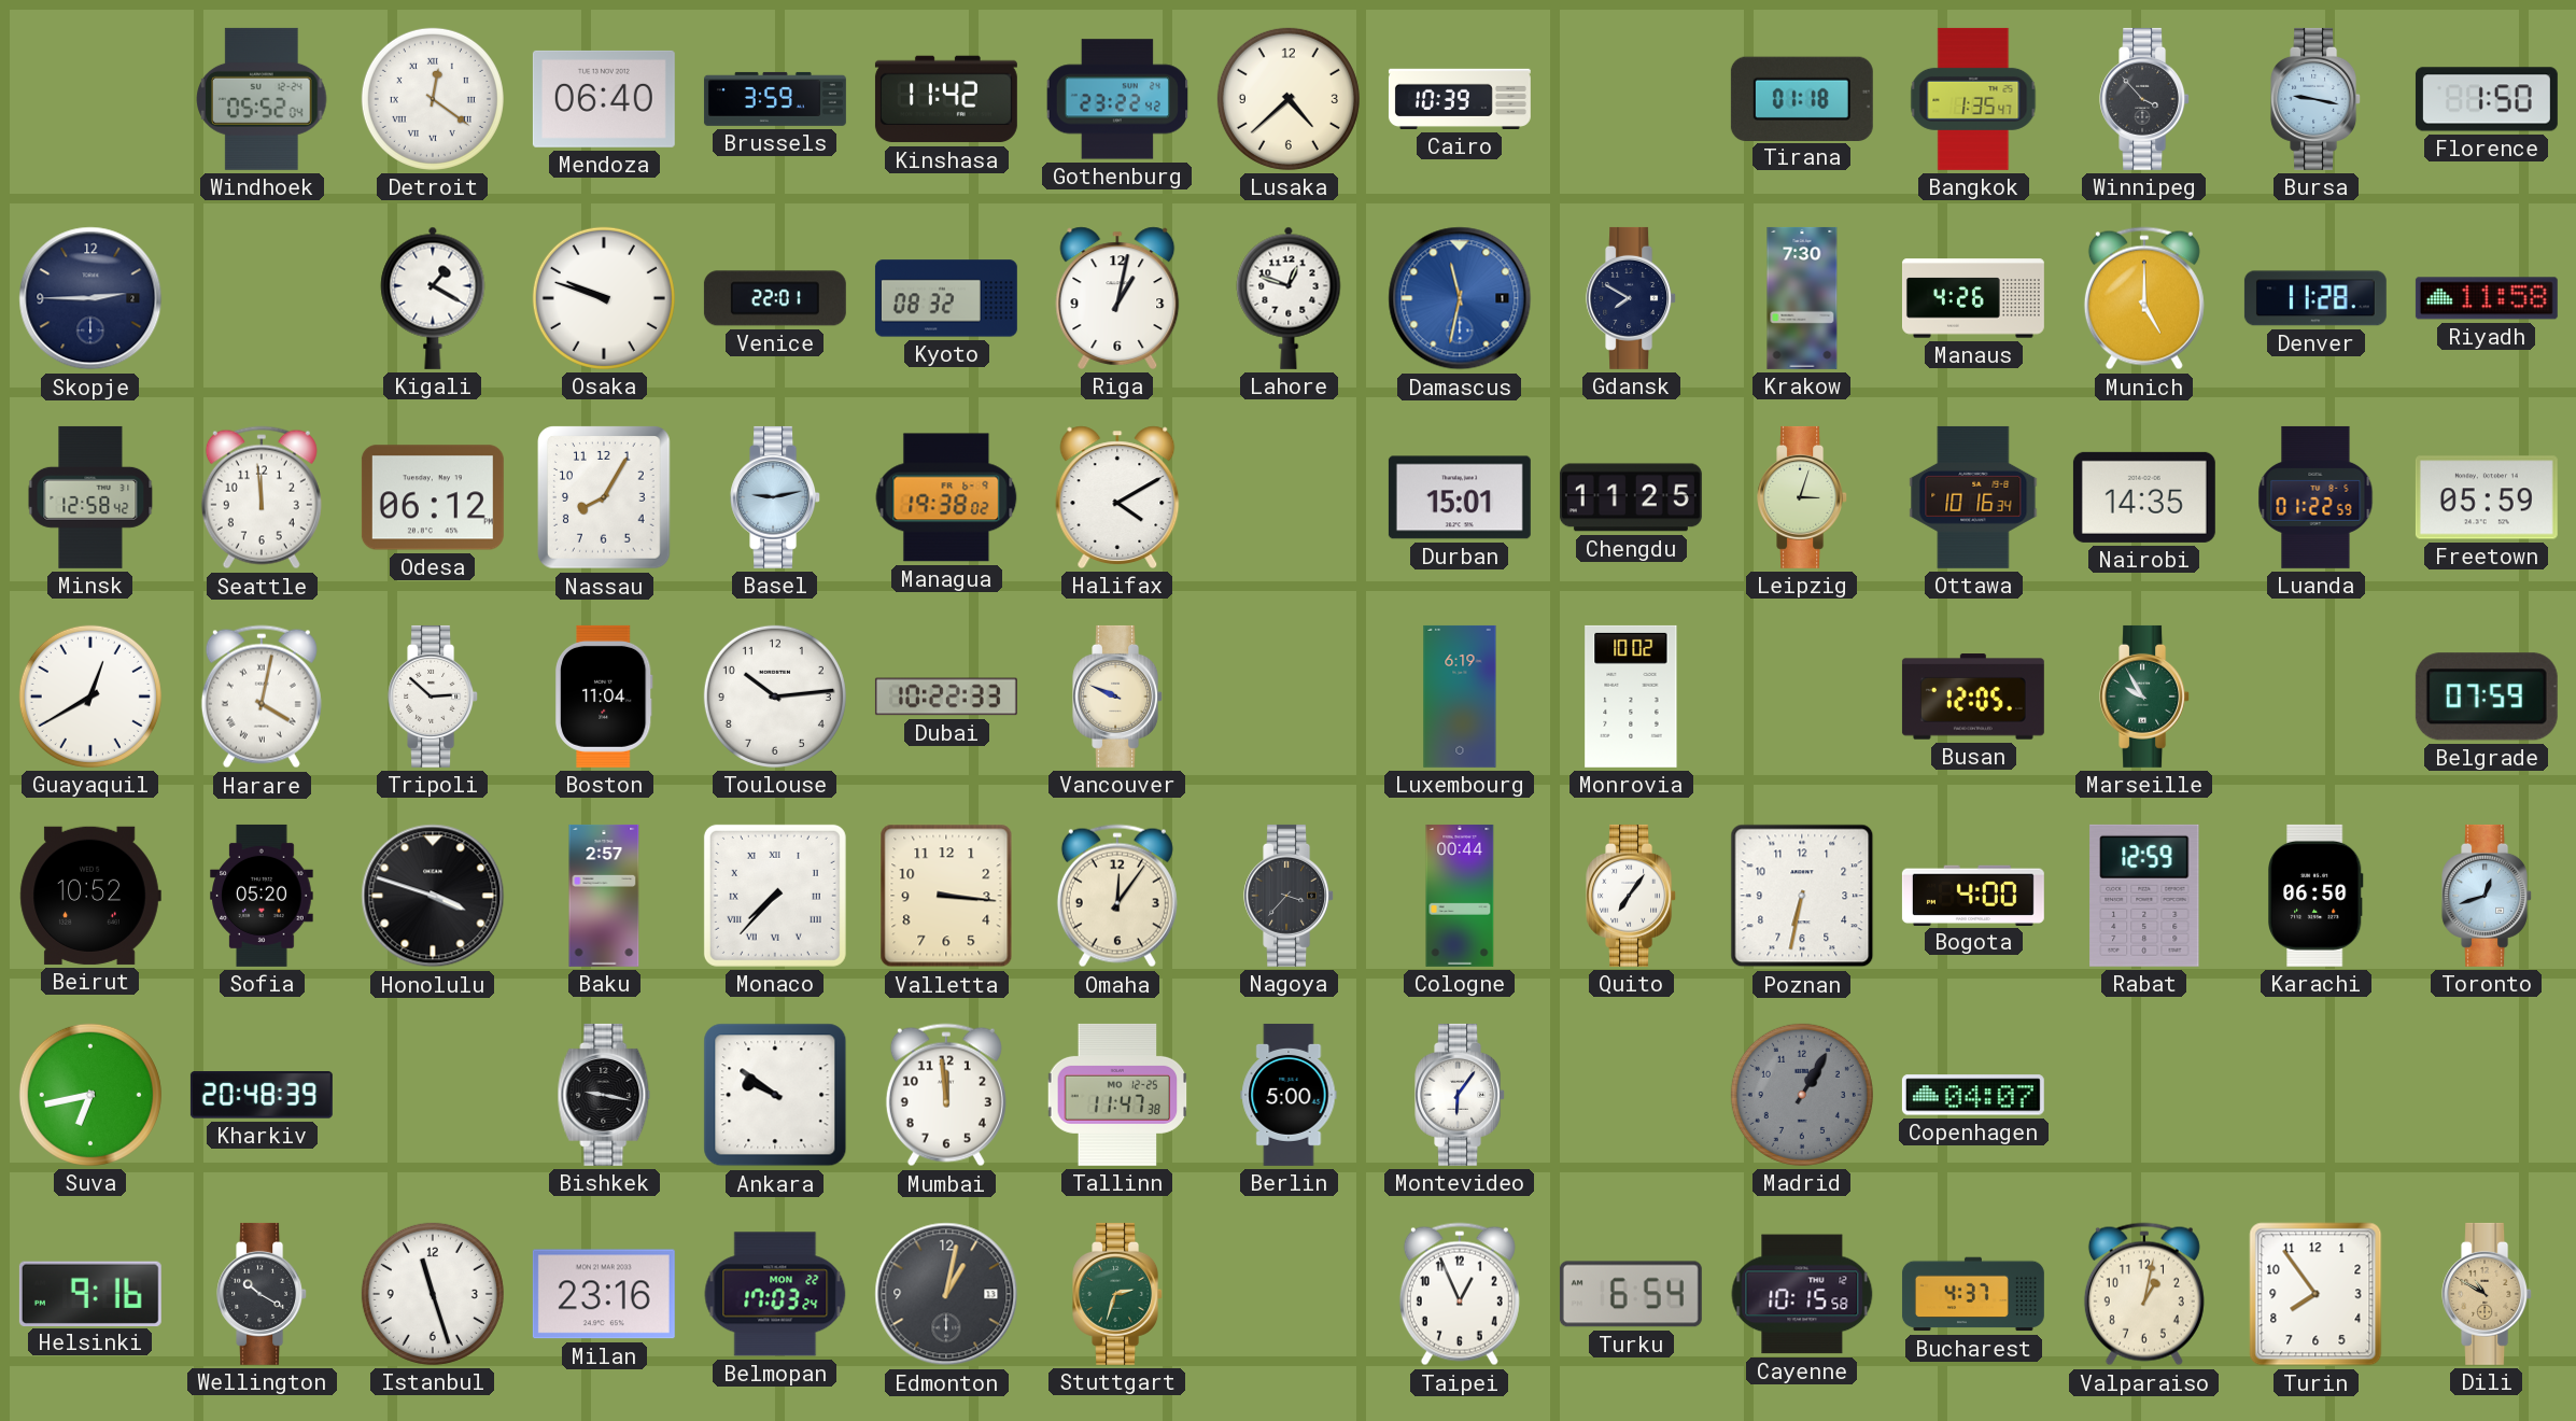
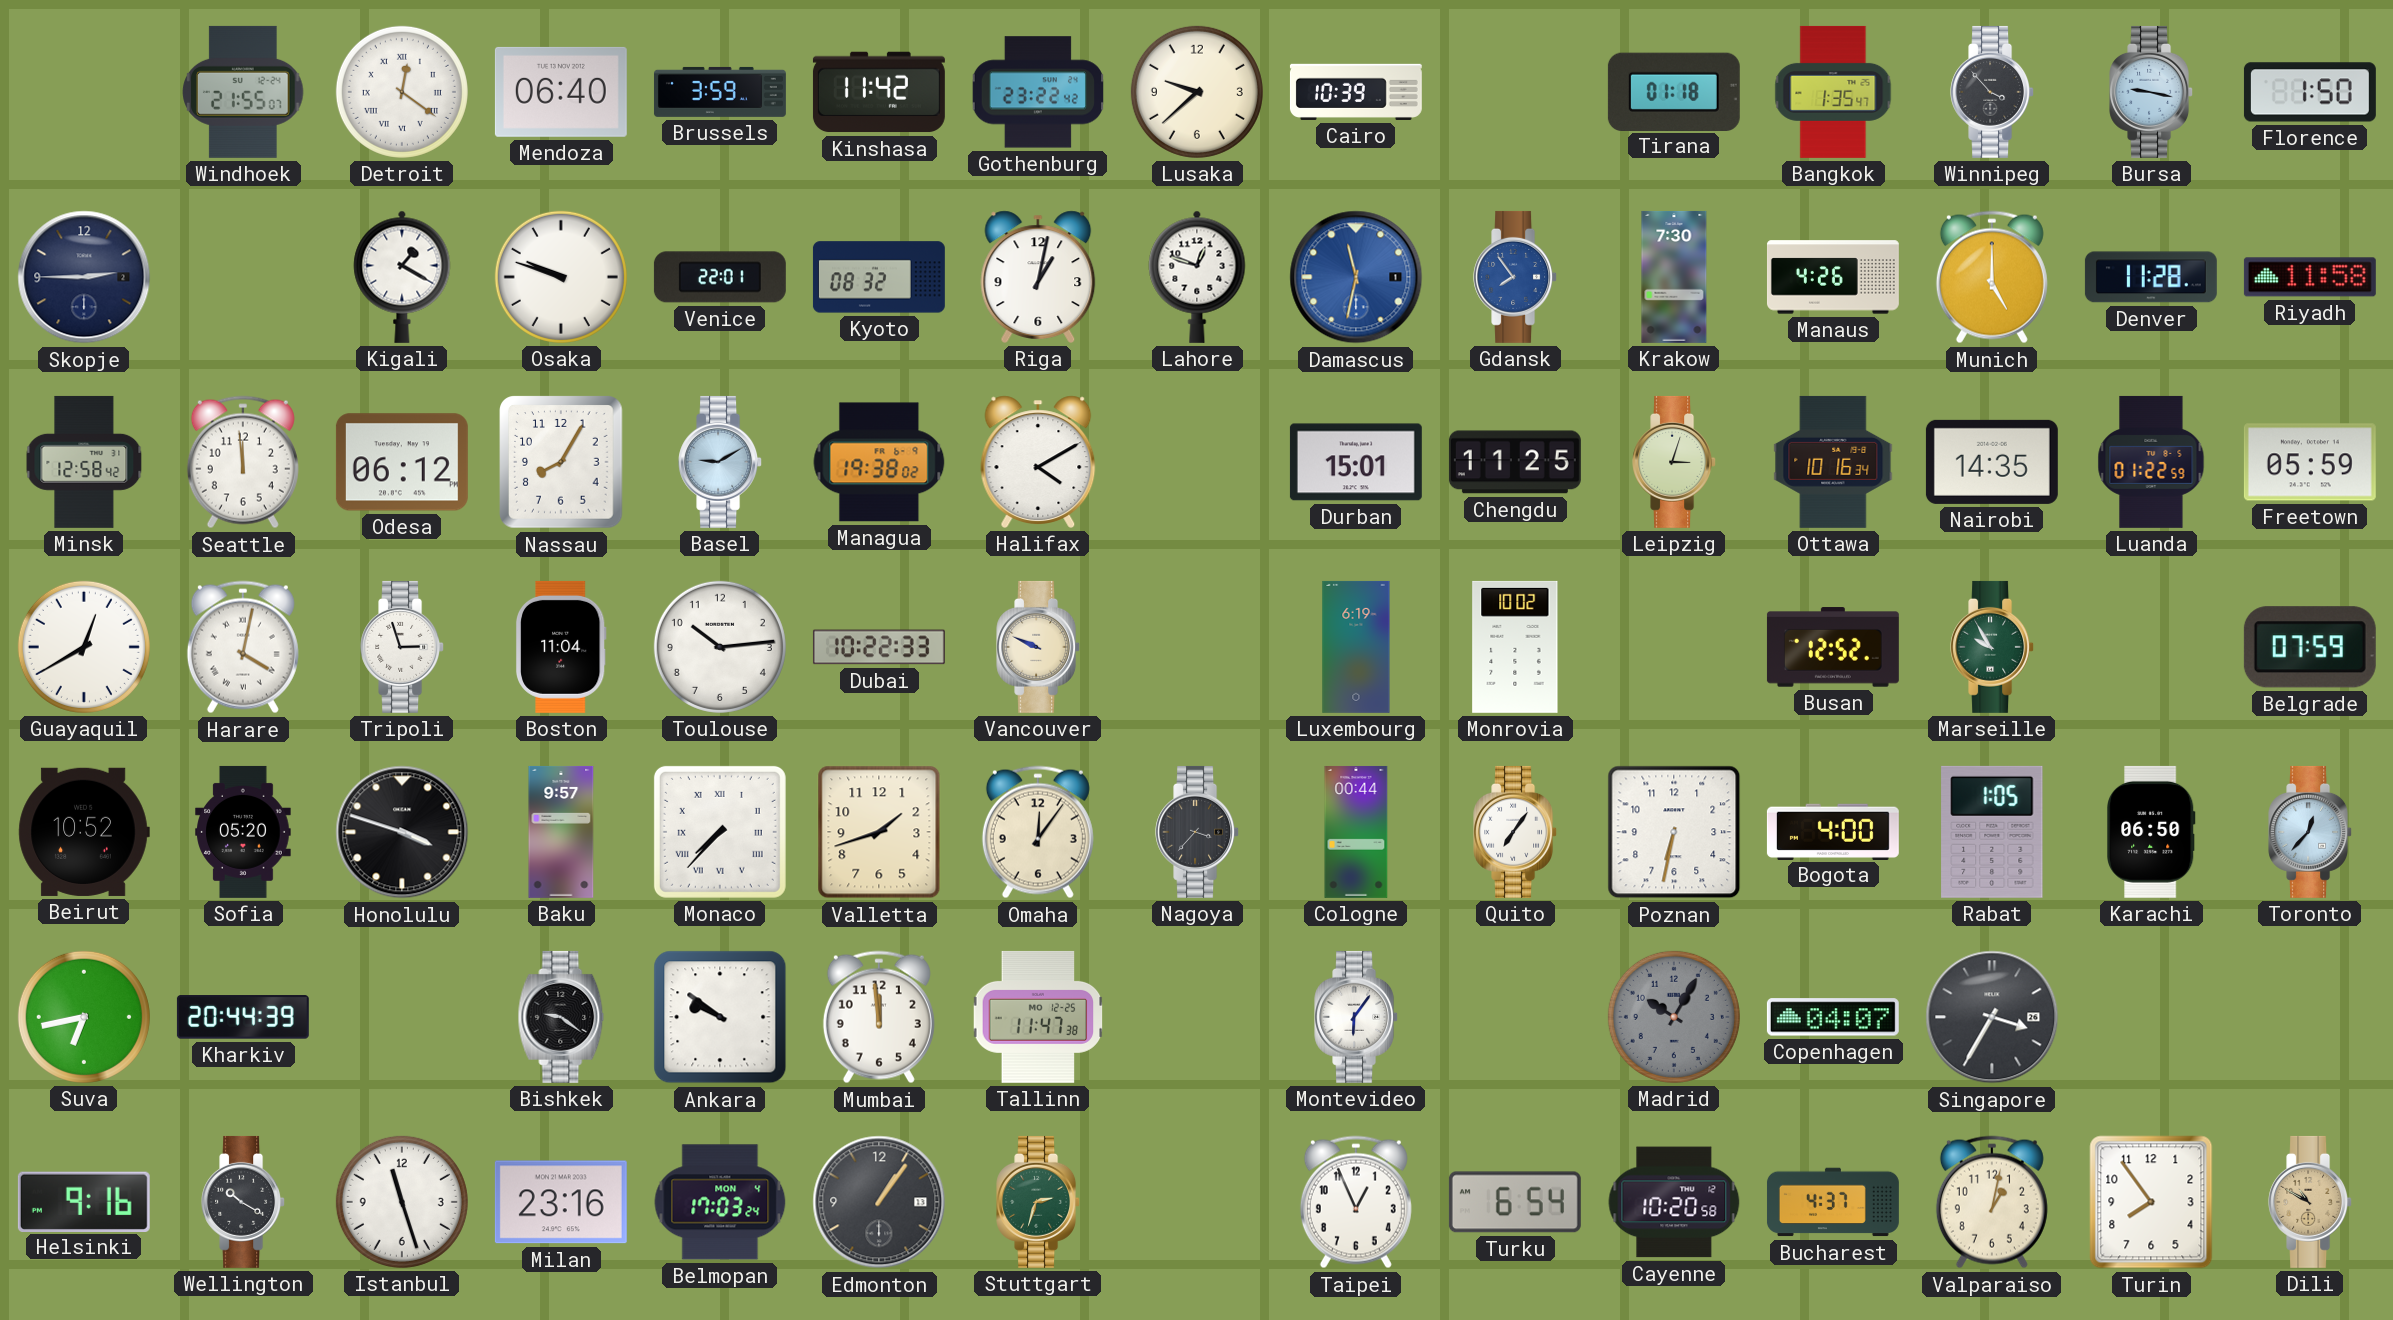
Windhoek: 05:52 -> 21:55 (243, 92)
Lusaka: 4:38 -> 9:38 (1197, 92)
Gdansk: 7:50 -> 7:54 (1516, 277)
Gdansk dial: navy -> blue (1516, 277)
Basel: 9:13 -> 9:10 (721, 462)
Tripoli: 2:52 -> 2:57 (403, 647)
Busan: 12:05 -> 12:52 (1833, 647)
Baku: 2:57 -> 9:57 (561, 832)
Valletta: 3:16 -> 1:42 (879, 832)
Rabat: 12:59 -> 1:05 (1992, 832)
Toronto: 12:42 -> 12:37 (2311, 832)
Kharkiv: 20:48 -> 20:44 (243, 1017)
Bishkek: 9:17 -> 9:21 (561, 1017)
Berlin: 5:00 -> none (1289, 1095)
Madrid: 1:05 -> 10:05 (1674, 1017)
Singapore: none -> 3:35 (1992, 1017)
Belmopan date: MON 22 -> MON 4 (720, 1202)
Edmonton: 1:02 -> 1:06 (879, 1202)
Cayenne: 10:15 -> 10:20 (1674, 1202)
